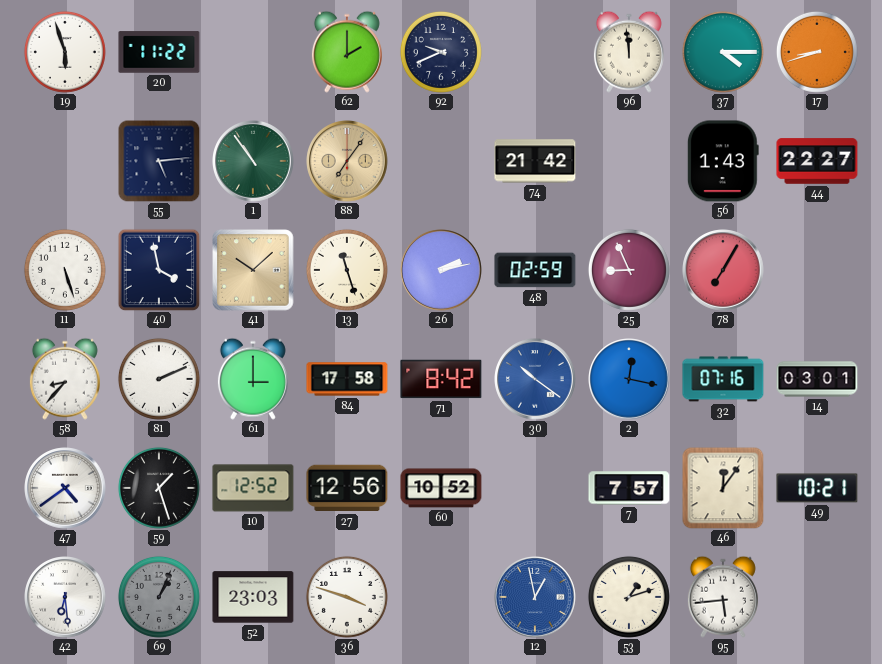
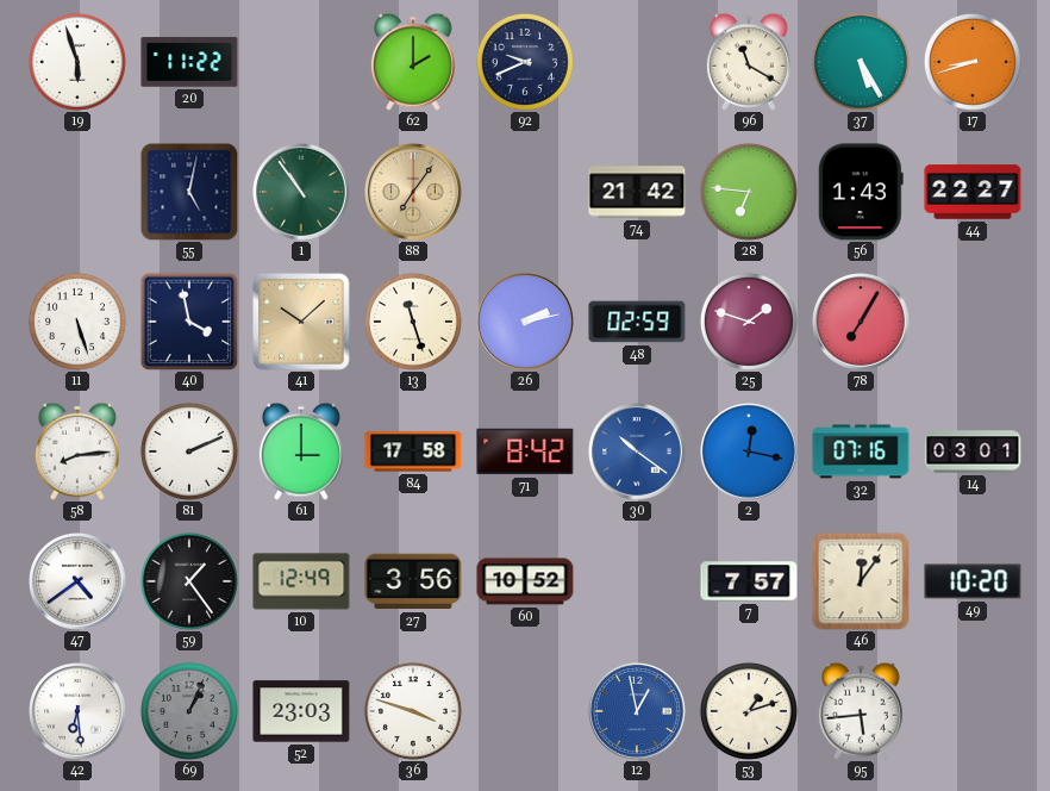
96: 11:59 -> 11:20 (749, 62)
37: 4:15 -> 5:25 (861, 62)
55: 5:14 -> 5:02 (189, 192)
28: none -> 6:46 (749, 192)
25: 8:56 -> 1:48 (749, 322)
58: 8:37 -> 8:14 (77, 451)
59: 1:27 -> 1:24 (189, 581)
10: 12:52 -> 12:49 (301, 581)
27: 12:56 -> 3:56 (413, 581)
49: 10:21 -> 10:20 (973, 581)
